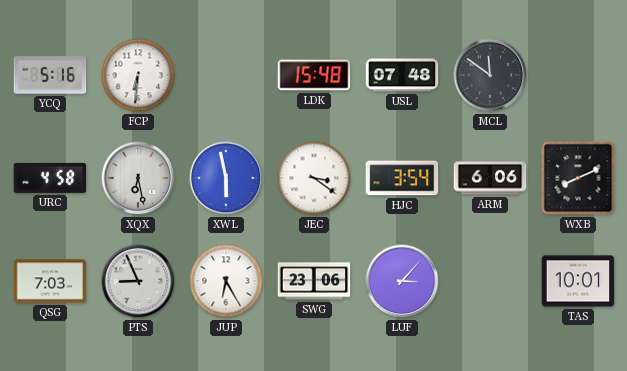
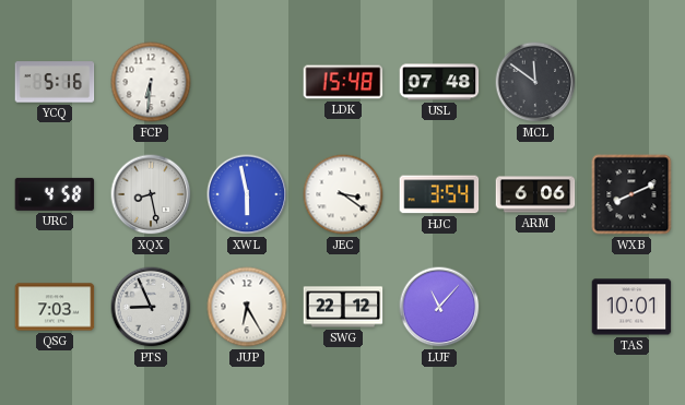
XQX: 6:28 -> 8:28 (151, 194)
SWG: 23:06 -> 22:12 (343, 307)
LUF: 3:07 -> 11:07 (439, 307)
